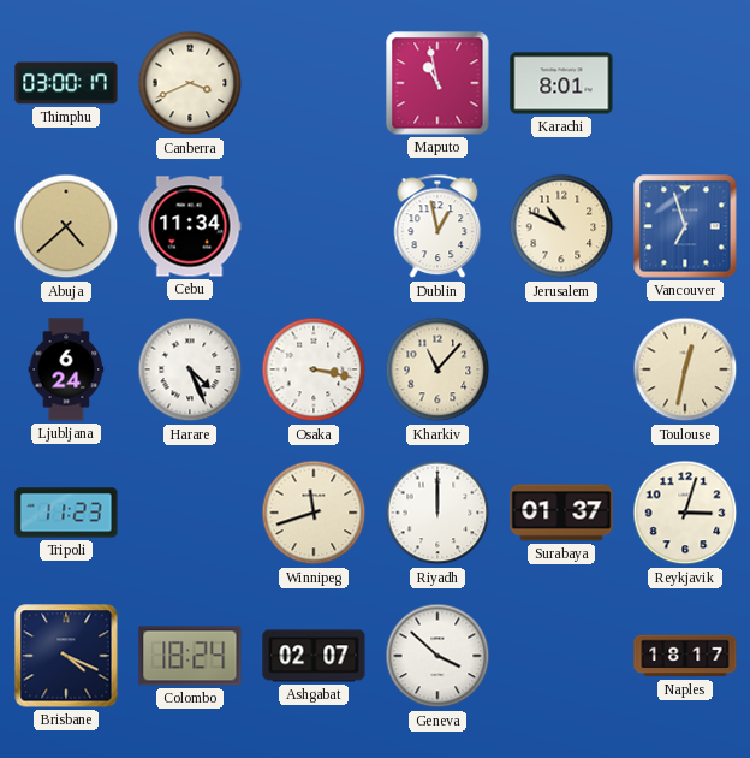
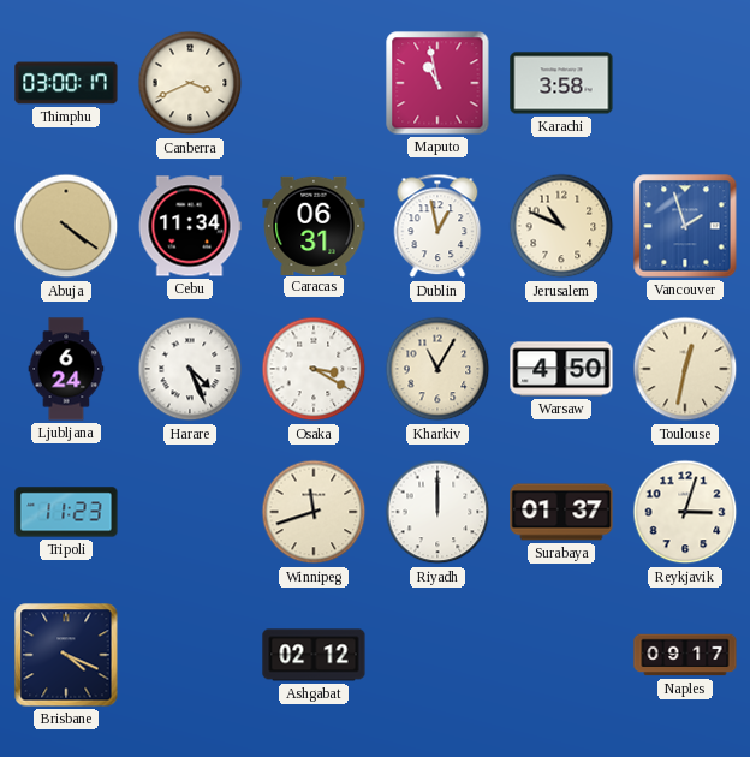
Karachi: 8:01 -> 3:58 (561, 83)
Abuja: 4:38 -> 4:21 (66, 226)
Caracas: none -> 06:31 (314, 225)
Vancouver: 6:57 -> 1:57 (685, 226)
Osaka: 3:17 -> 3:20 (314, 369)
Kharkiv: 11:07 -> 11:05 (437, 369)
Warsaw: none -> 4:50 (561, 369)
Colombo: 18:24 -> none (190, 656)
Ashgabat: 02:07 -> 02:12 (314, 655)
Geneva: 3:52 -> none (437, 656)
Naples: 18:17 -> 09:17 (685, 655)
